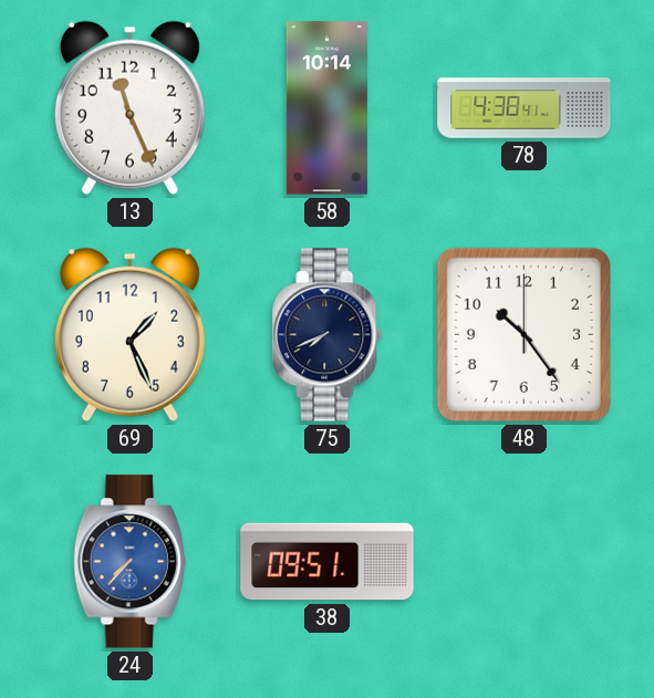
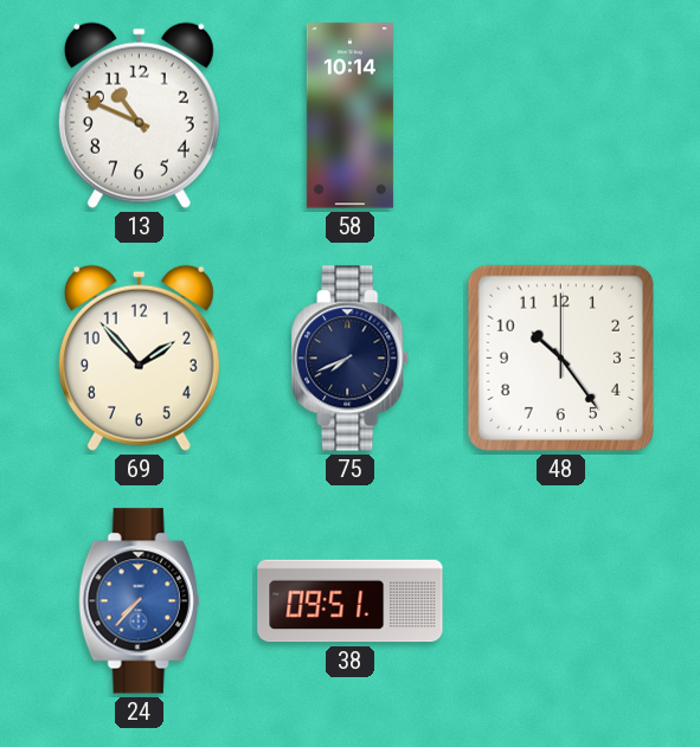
13: 11:26 -> 10:49 (139, 115)
78: 4:38 -> none (525, 108)
69: 1:26 -> 1:53 (139, 358)
